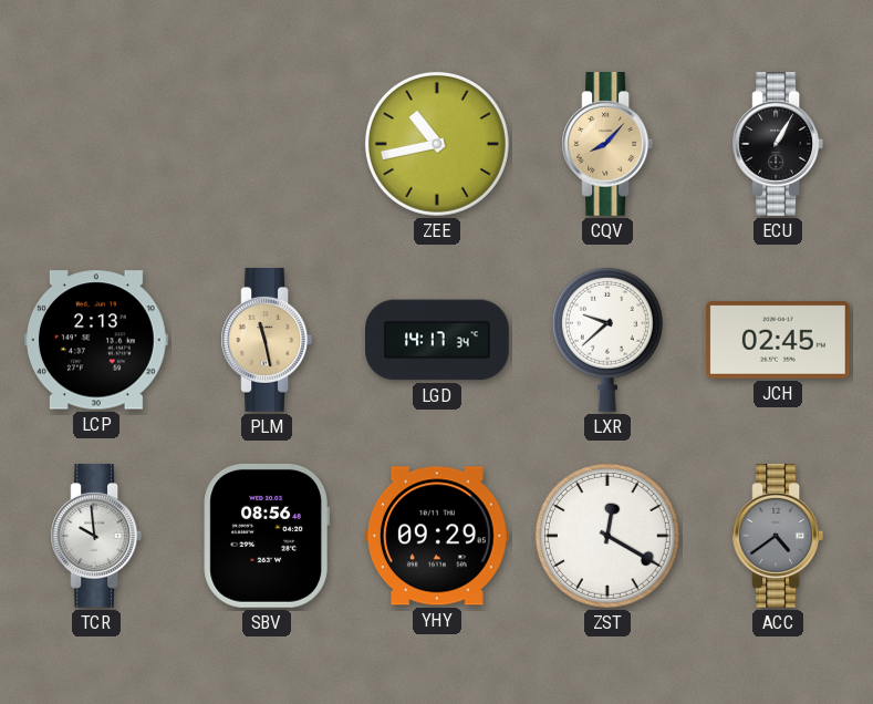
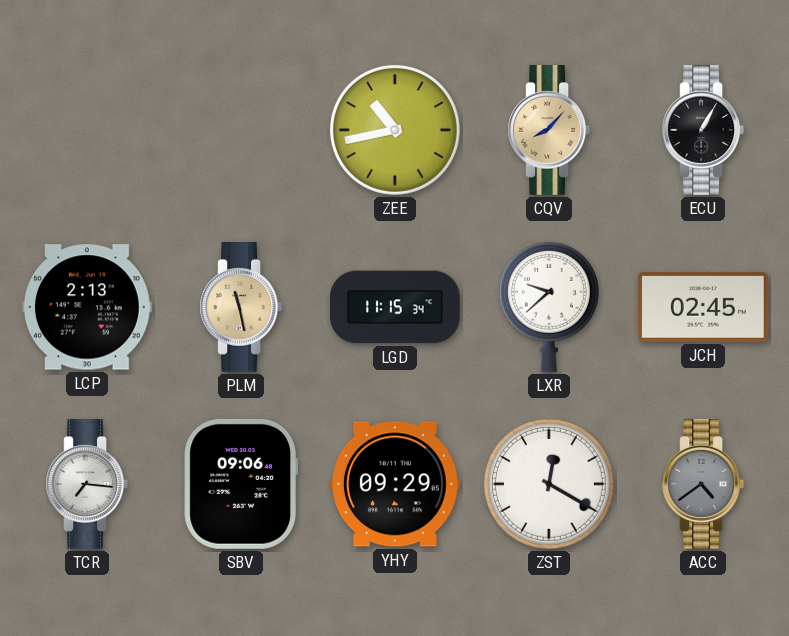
LGD: 14:17 -> 11:15 (396, 307)
TCR: 9:59 -> 7:16 (87, 485)
SBV: 08:56 -> 09:06 (241, 484)
